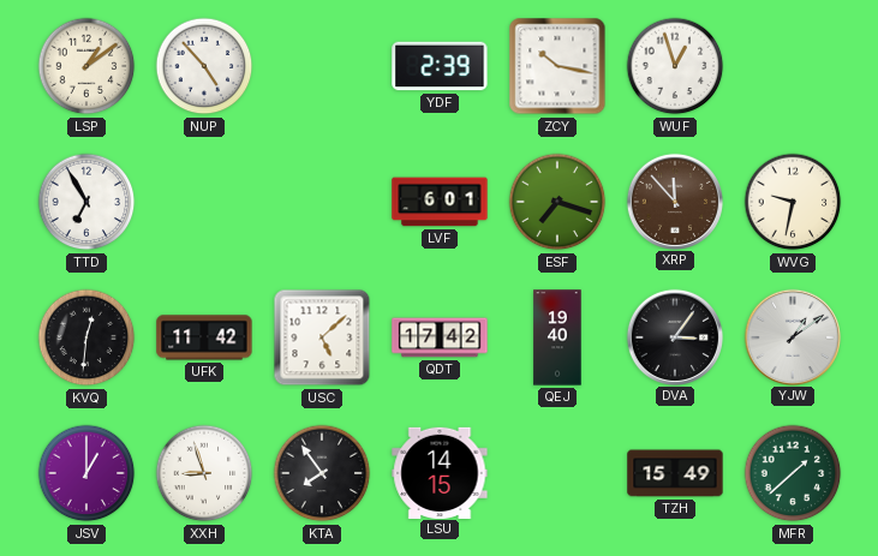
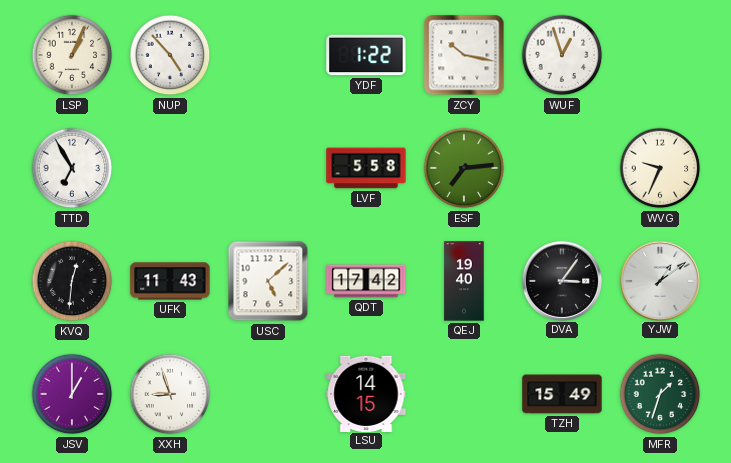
LSP: 1:09 -> 1:04 (72, 55)
YDF: 2:39 -> 1:22 (366, 55)
LVF: 6:01 -> 5:58 (366, 168)
ESF: 7:18 -> 7:14 (464, 168)
XRP: 11:53 -> none (674, 201)
WVG: 9:32 -> 9:34 (660, 168)
UFK: 11:42 -> 11:43 (170, 281)
KTA: 7:54 -> none (322, 473)
MFR: 1:38 -> 1:33 (660, 394)
